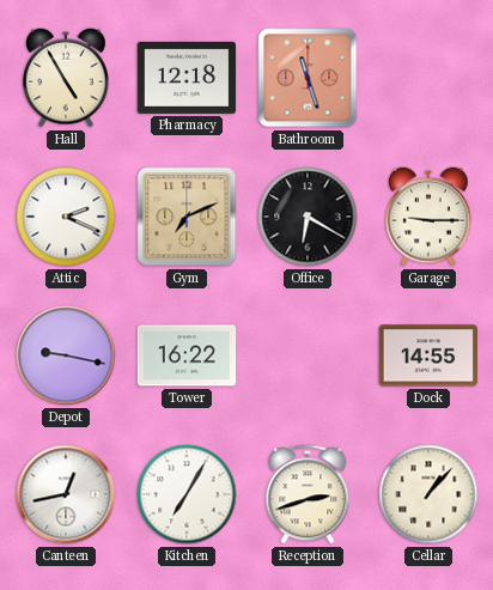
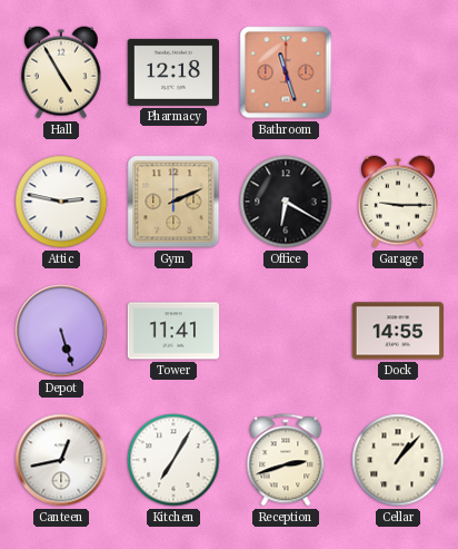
Attic: 2:19 -> 2:47 (61, 202)
Gym: 7:11 -> 2:11 (173, 202)
Depot: 9:17 -> 5:27 (61, 331)
Tower: 16:22 -> 11:41 (173, 331)
